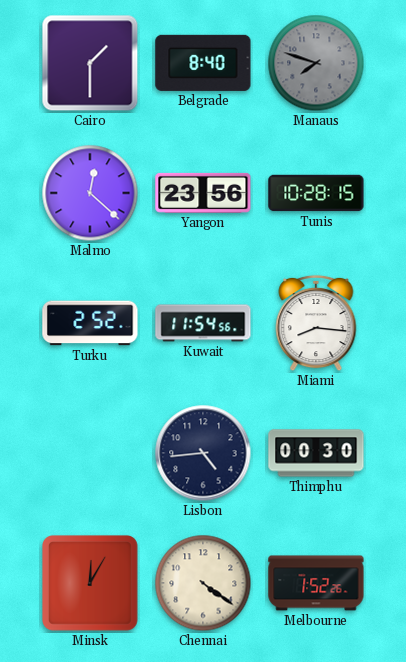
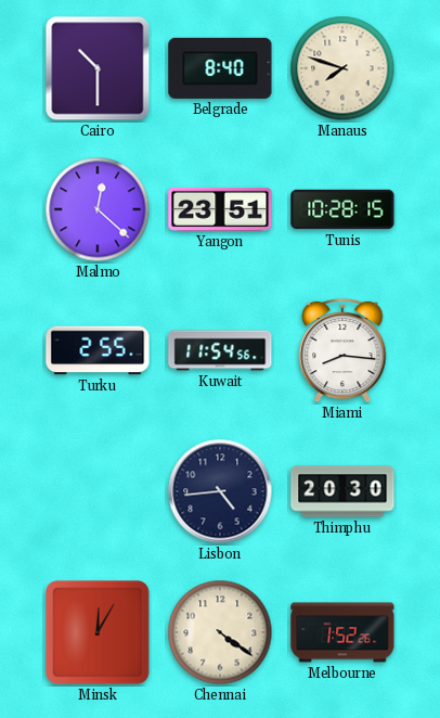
Cairo: 1:30 -> 10:30 (98, 68)
Manaus dial: grey -> cream (342, 68)
Yangon: 23:56 -> 23:51 (220, 209)
Turku: 2:52 -> 2:55 (98, 350)
Thimphu: 00:30 -> 20:30 (342, 491)
